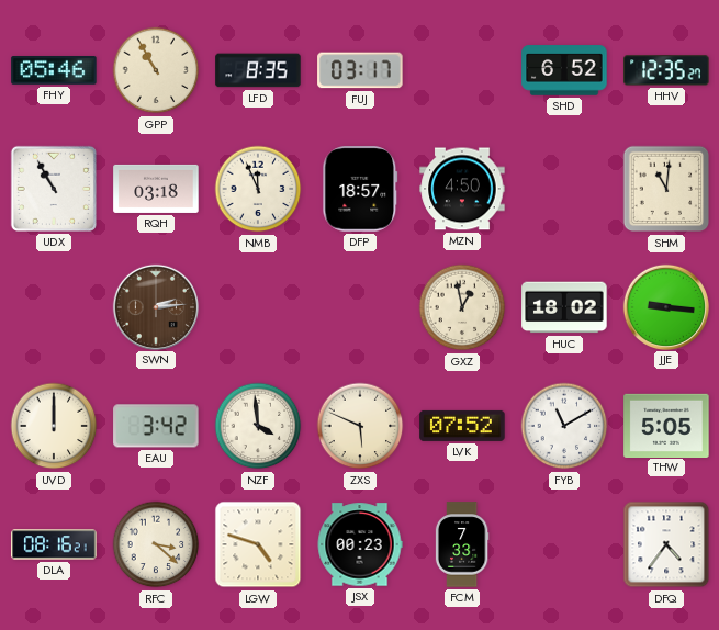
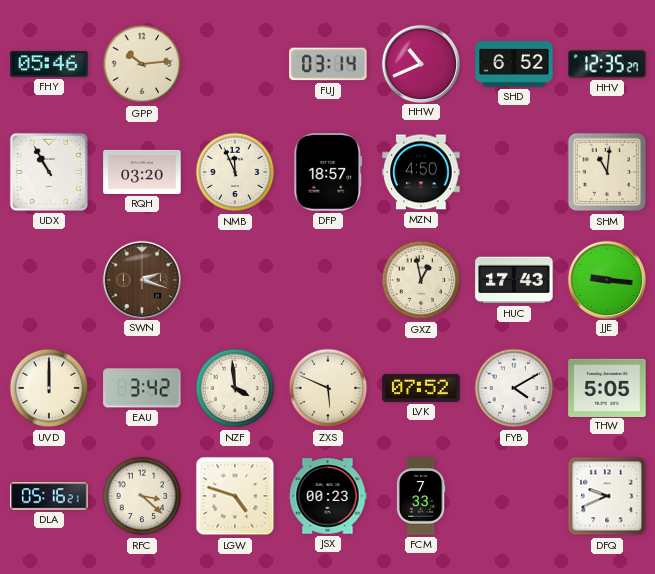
GPP: 10:55 -> 10:14 (142, 64)
LFD: 8:35 -> none (258, 70)
FUJ: 03:17 -> 03:14 (328, 64)
HHW: none -> 10:41 (420, 63)
RQH: 03:18 -> 03:20 (142, 172)
SWN: 2:14 -> 2:18 (141, 279)
HUC: 18:02 -> 17:43 (514, 280)
FYB: 11:10 -> 4:10 (514, 388)
DLA: 08:16 -> 05:16 (49, 496)
DFQ: 4:36 -> 9:41 (607, 496)
